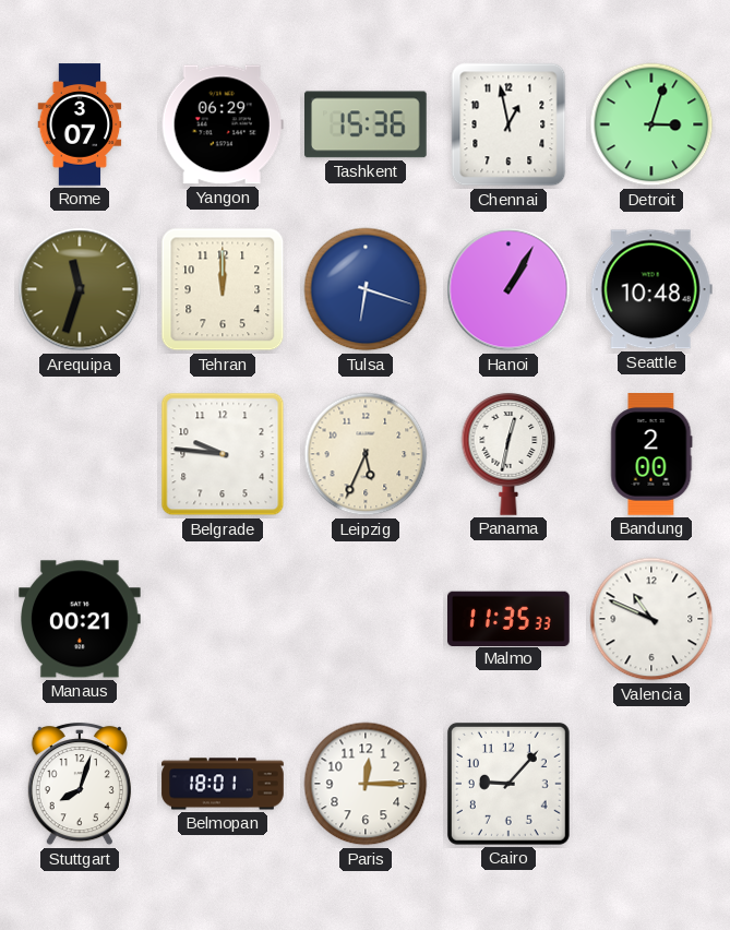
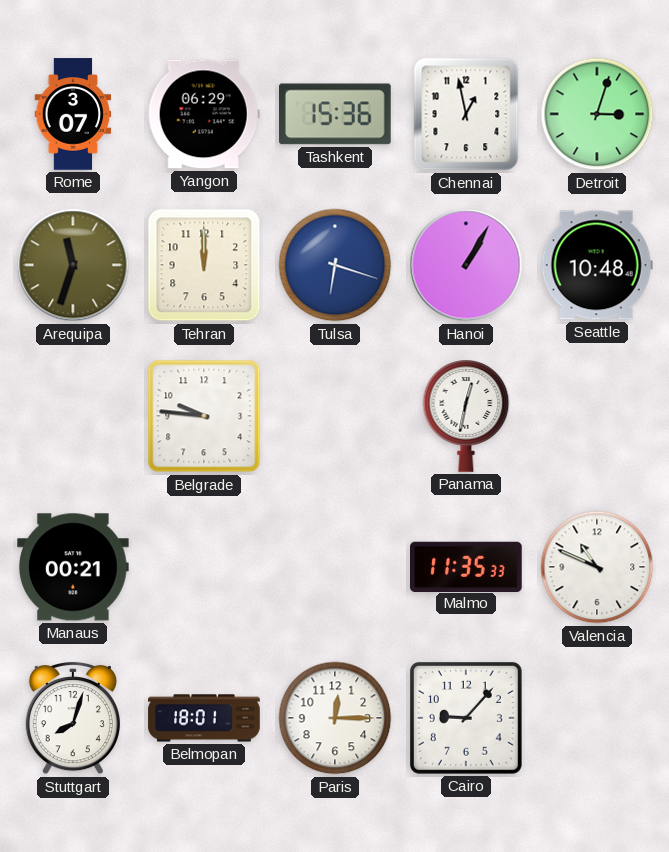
Leipzig: 5:34 -> none (366, 454)
Bandung: 2:00 -> none (651, 454)
